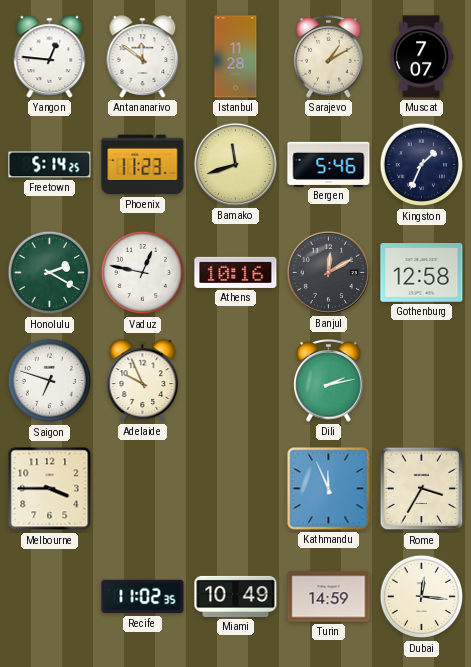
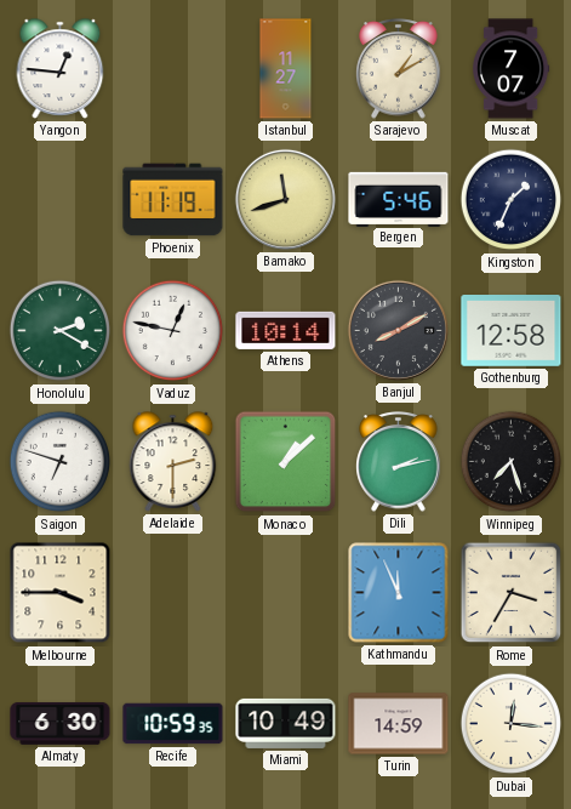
Antananarivo: 11:51 -> none (143, 57)
Istanbul: 11:28 -> 11:27 (286, 69)
Freetown: 5:14 -> none (50, 165)
Phoenix: 11:23 -> 11:19 (173, 200)
Athens: 10:16 -> 10:14 (286, 330)
Banjul: 12:10 -> 8:10 (398, 330)
Adelaide: 9:56 -> 2:30 (173, 462)
Monaco: none -> 1:08 (286, 462)
Winnipeg: none -> 7:27 (512, 462)
Almaty: none -> 6:30 (61, 724)
Recife: 11:02 -> 10:59 (173, 724)
